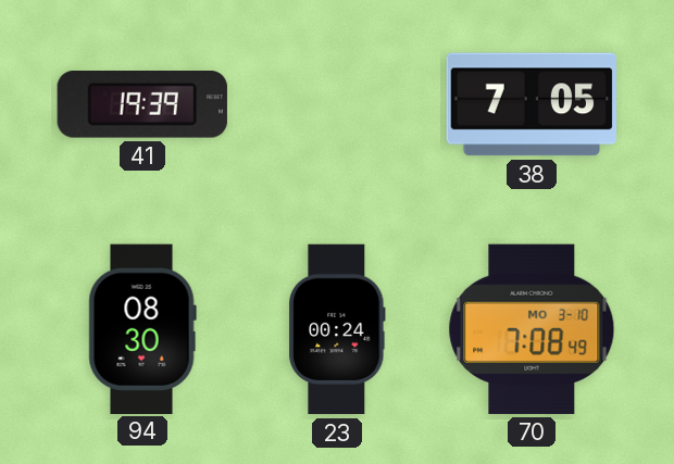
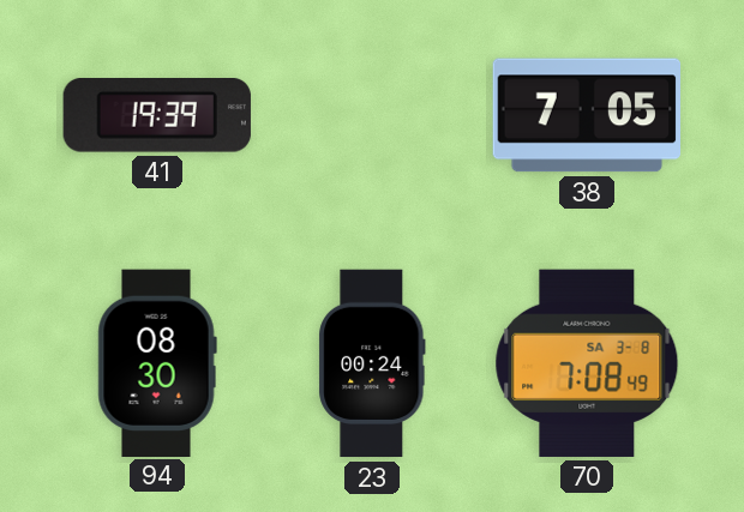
70 date: MO 3-10 -> SA 3-8 (587, 363)
